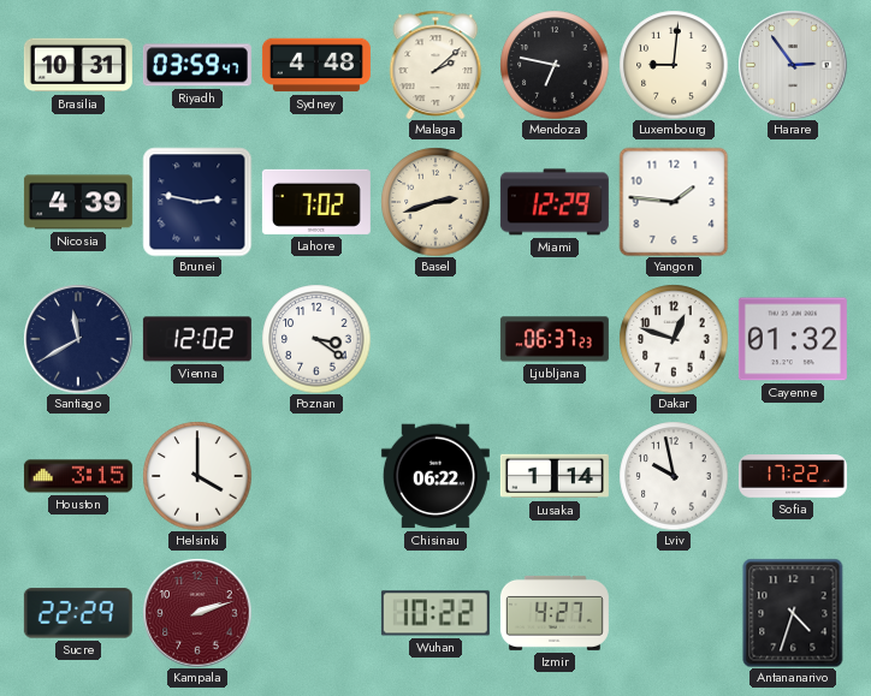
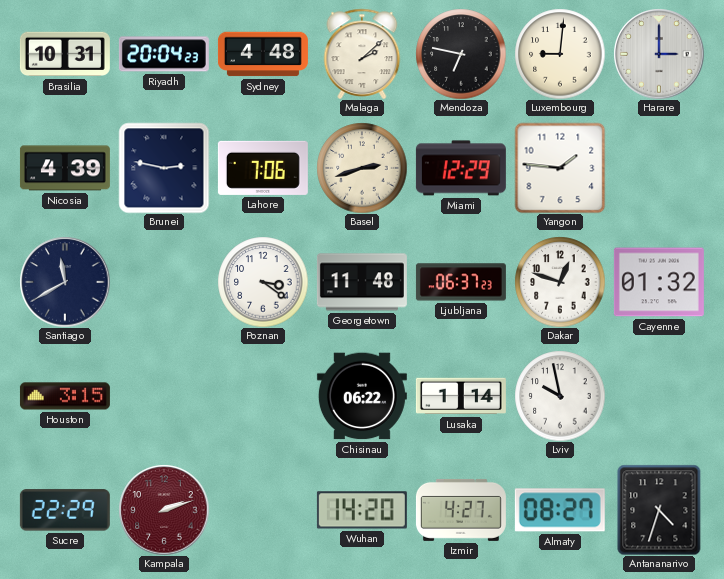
Riyadh: 03:59 -> 20:04 (164, 54)
Harare: 2:54 -> 3:00 (659, 54)
Lahore: 7:02 -> 7:06 (263, 168)
Vienna: 12:02 -> none (197, 339)
Georgetown: none -> 11:48 (362, 282)
Helsinki: 4:00 -> none (197, 476)
Sofia: 17:22 -> none (793, 476)
Wuhan: 10:22 -> 14:20 (362, 510)
Almaty: none -> 08:27 (560, 510)
